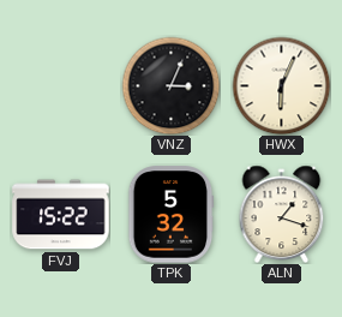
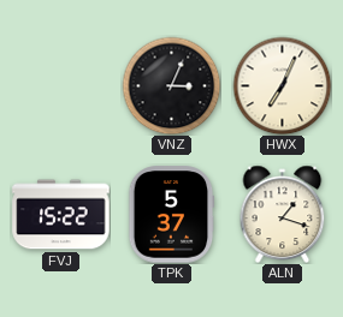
HWX: 6:04 -> 7:04 (282, 85)
TPK: 5:32 -> 5:37 (171, 215)
